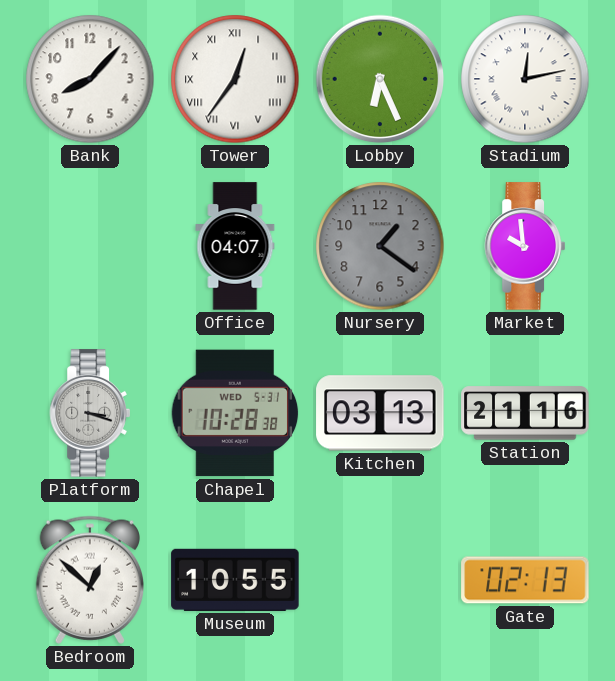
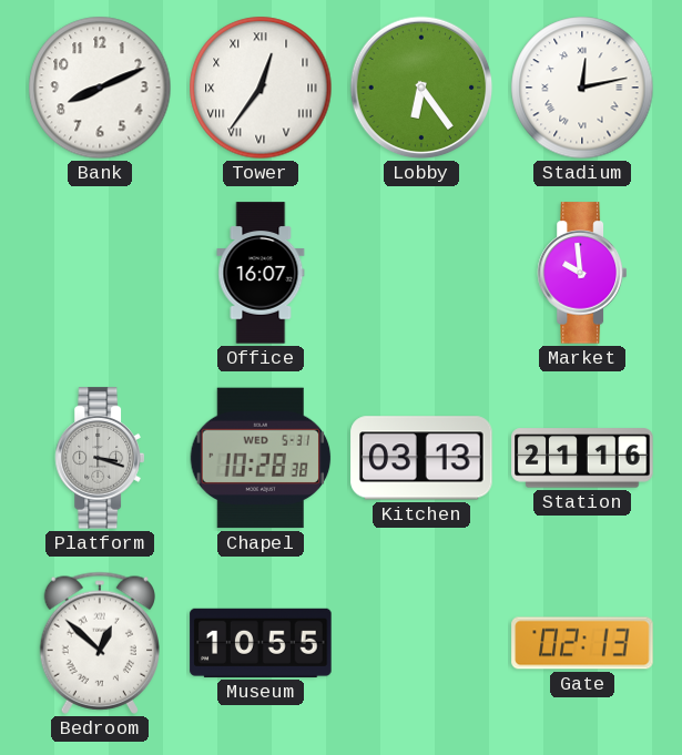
Bank: 8:07 -> 8:11 (100, 88)
Lobby: 6:26 -> 6:24 (421, 88)
Office: 04:07 -> 16:07 (261, 273)
Nursery: 1:21 -> none (380, 246)
